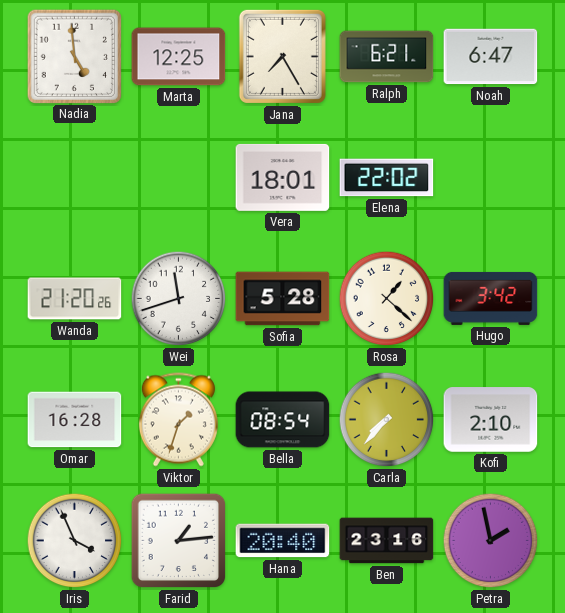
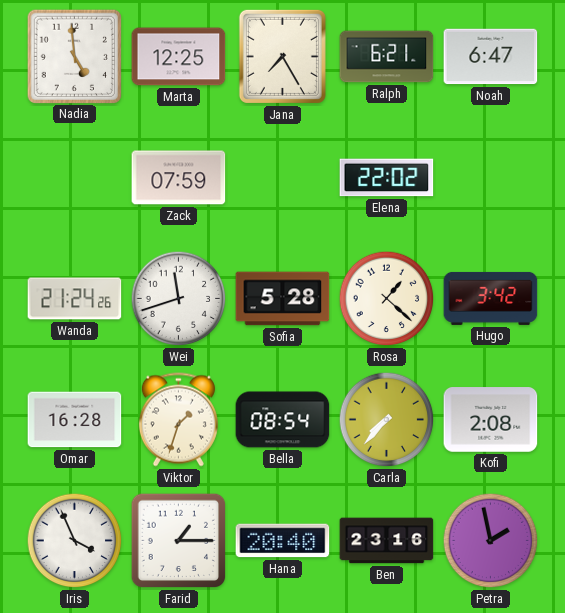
Zack: none -> 07:59 (179, 178)
Vera: 18:01 -> none (283, 177)
Wanda: 21:20 -> 21:24 (75, 299)
Kofi: 2:10 -> 2:08 (491, 420)
Farid: 1:14 -> 1:15 (179, 541)
